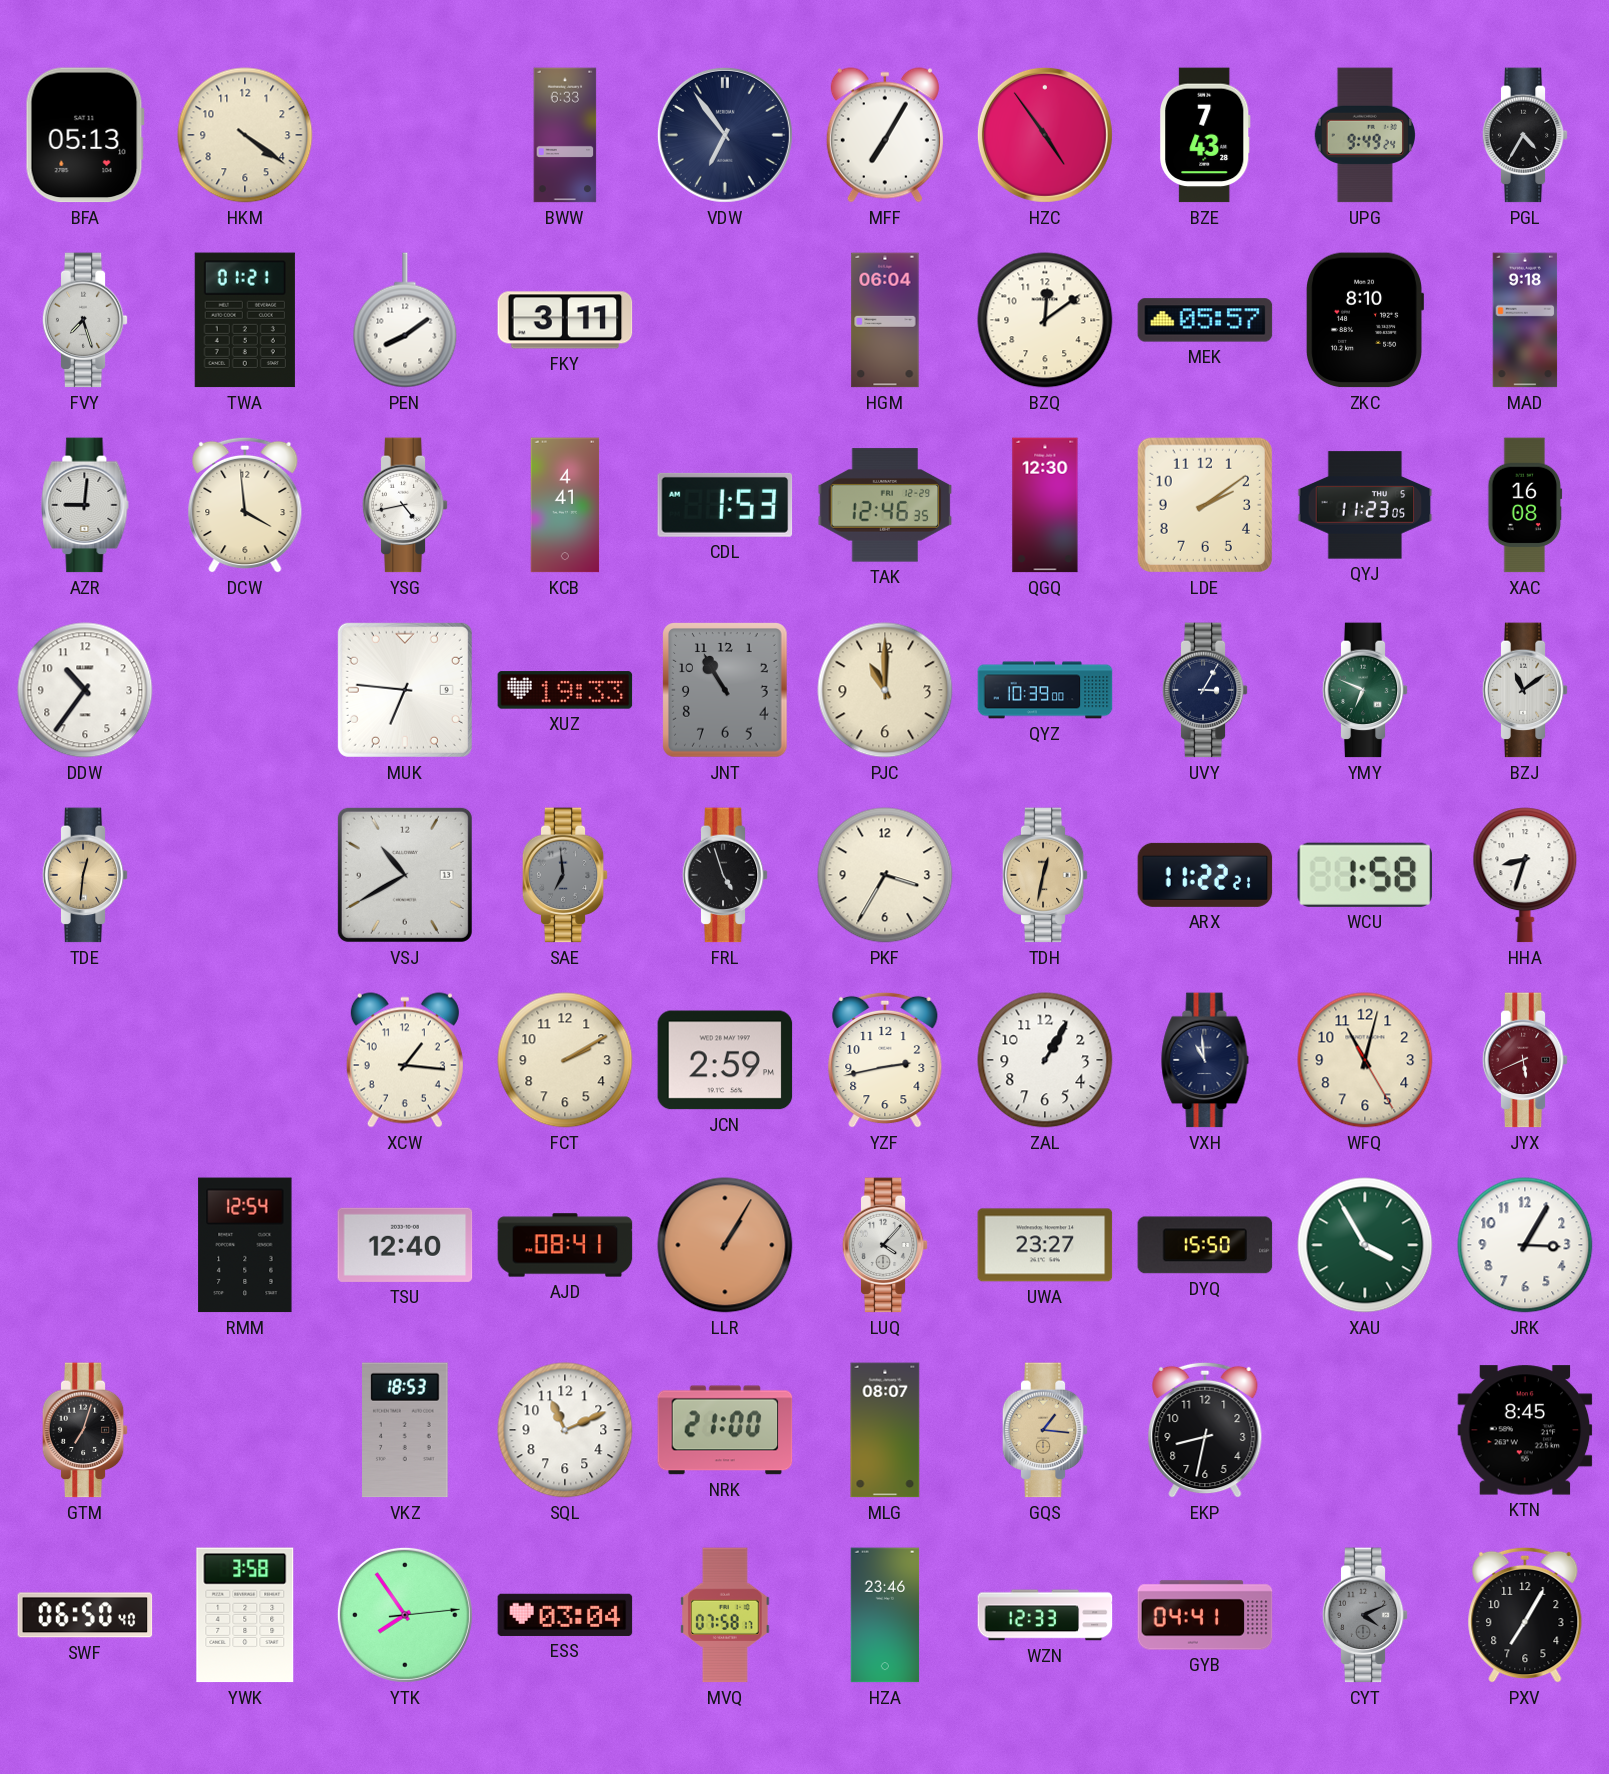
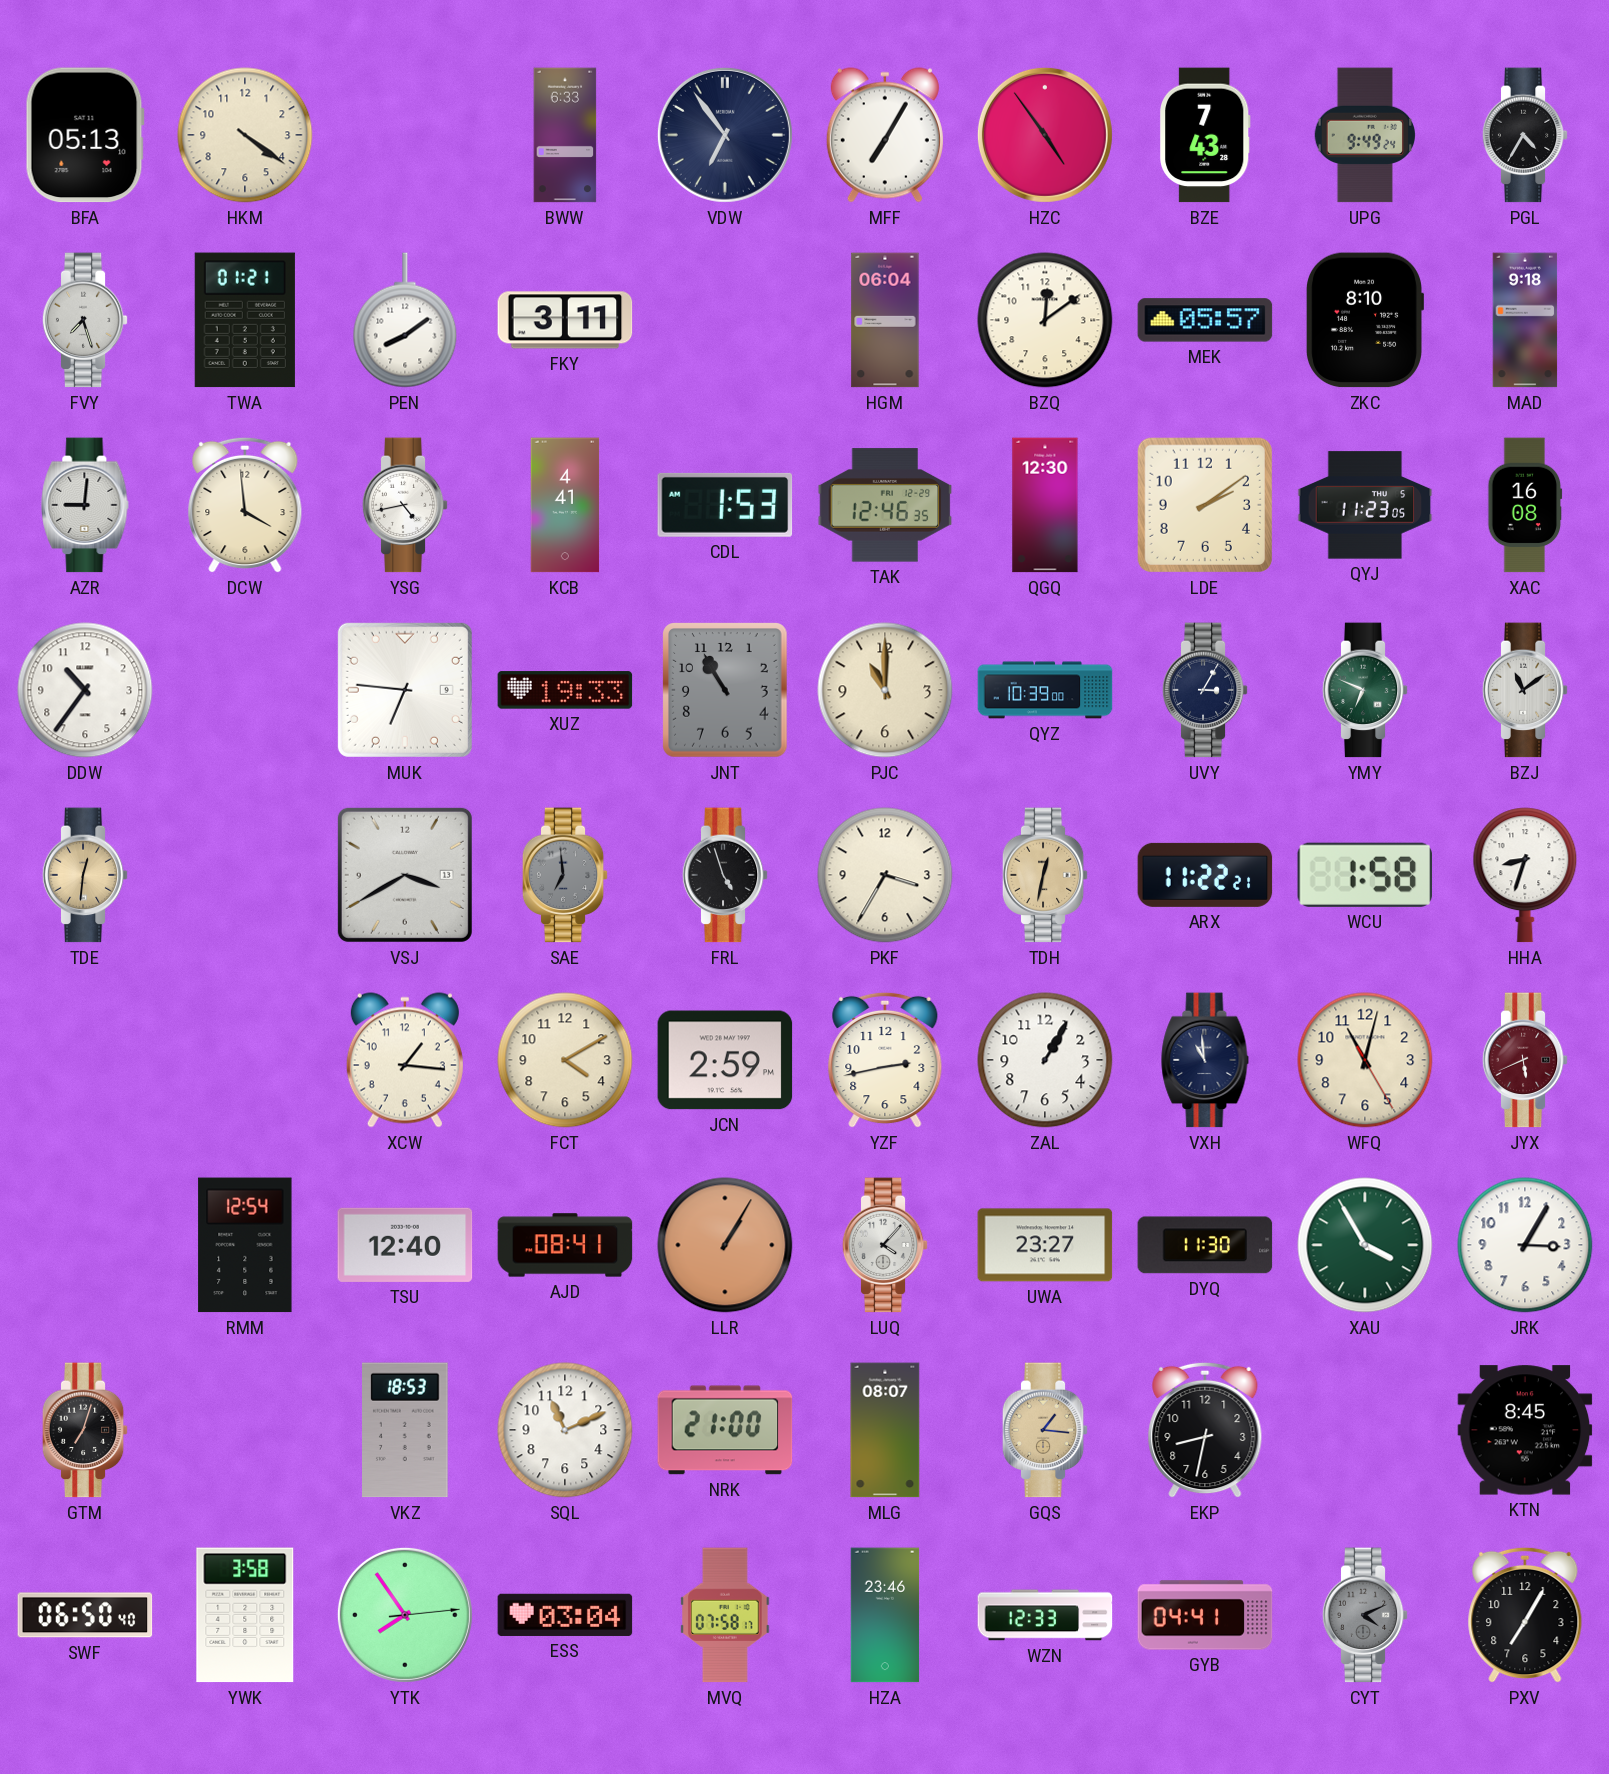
VSJ: 10:40 -> 3:40 (405, 875)
FCT: 2:10 -> 4:10 (565, 1060)
DYQ: 15:50 -> 11:30 (1205, 1245)
